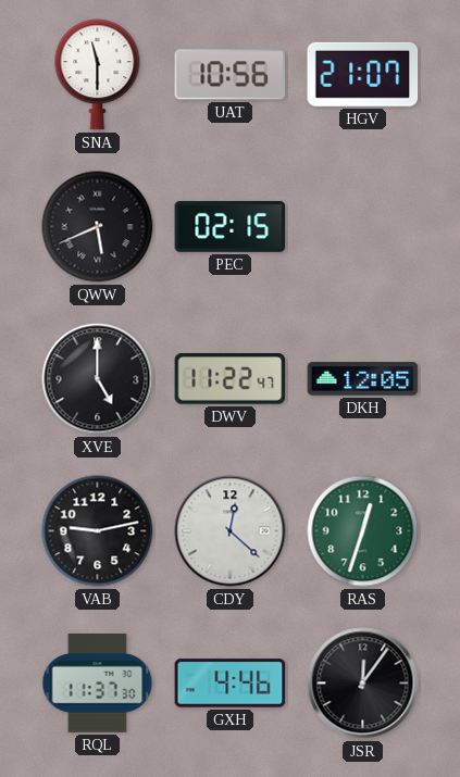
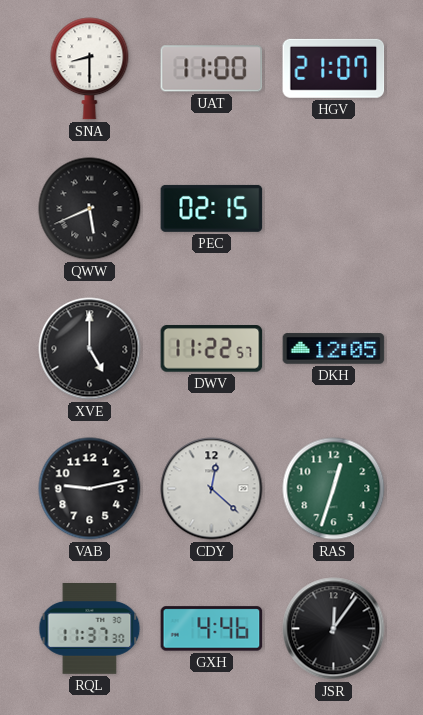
SNA: 11:30 -> 8:30 (90, 69)
UAT: 10:56 -> 11:00 (212, 69)
DWV: 11:22:47 -> 11:22:57 (212, 349)
